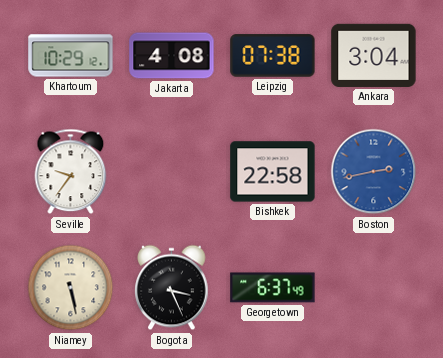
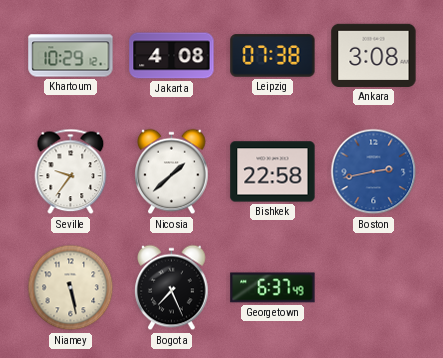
Ankara: 3:04 -> 3:08 (374, 55)
Nicosia: none -> 1:38 (172, 172)
Bogota: 3:26 -> 7:26 (172, 288)
